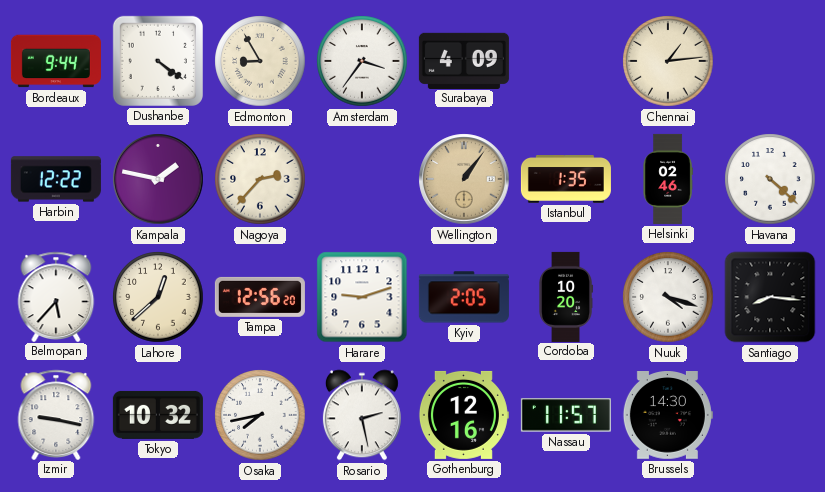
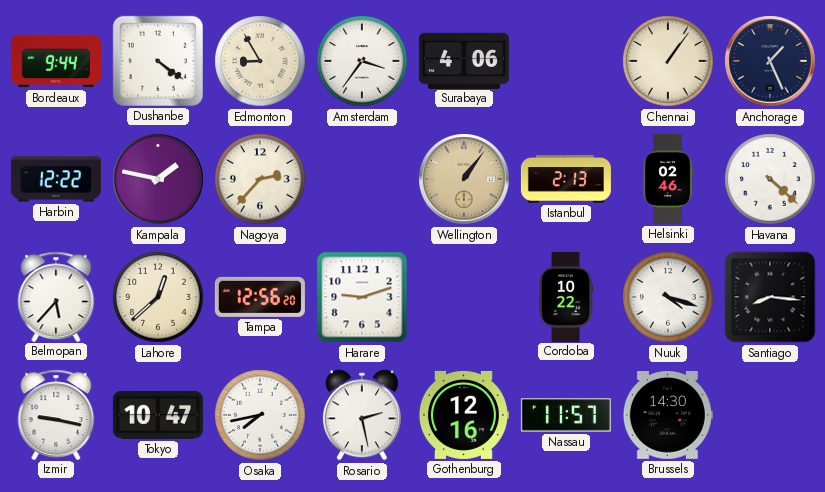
Surabaya: 4:09 -> 4:06 (464, 60)
Chennai: 1:14 -> 1:06 (668, 61)
Anchorage: none -> 1:26 (770, 61)
Istanbul: 1:35 -> 2:13 (566, 180)
Kyiv: 2:05 -> none (464, 297)
Cordoba: 10:20 -> 10:22 (565, 297)
Tokyo: 10:32 -> 10:47 (158, 415)
